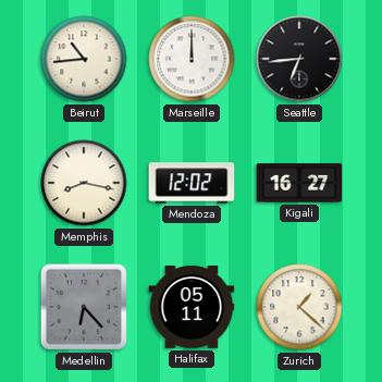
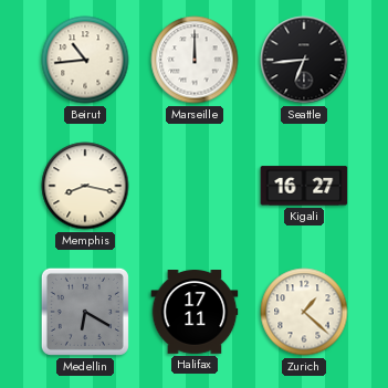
Mendoza: 12:02 -> none (192, 183)
Medellin: 6:23 -> 6:20 (85, 312)
Halifax: 05:11 -> 17:11 (195, 313)
